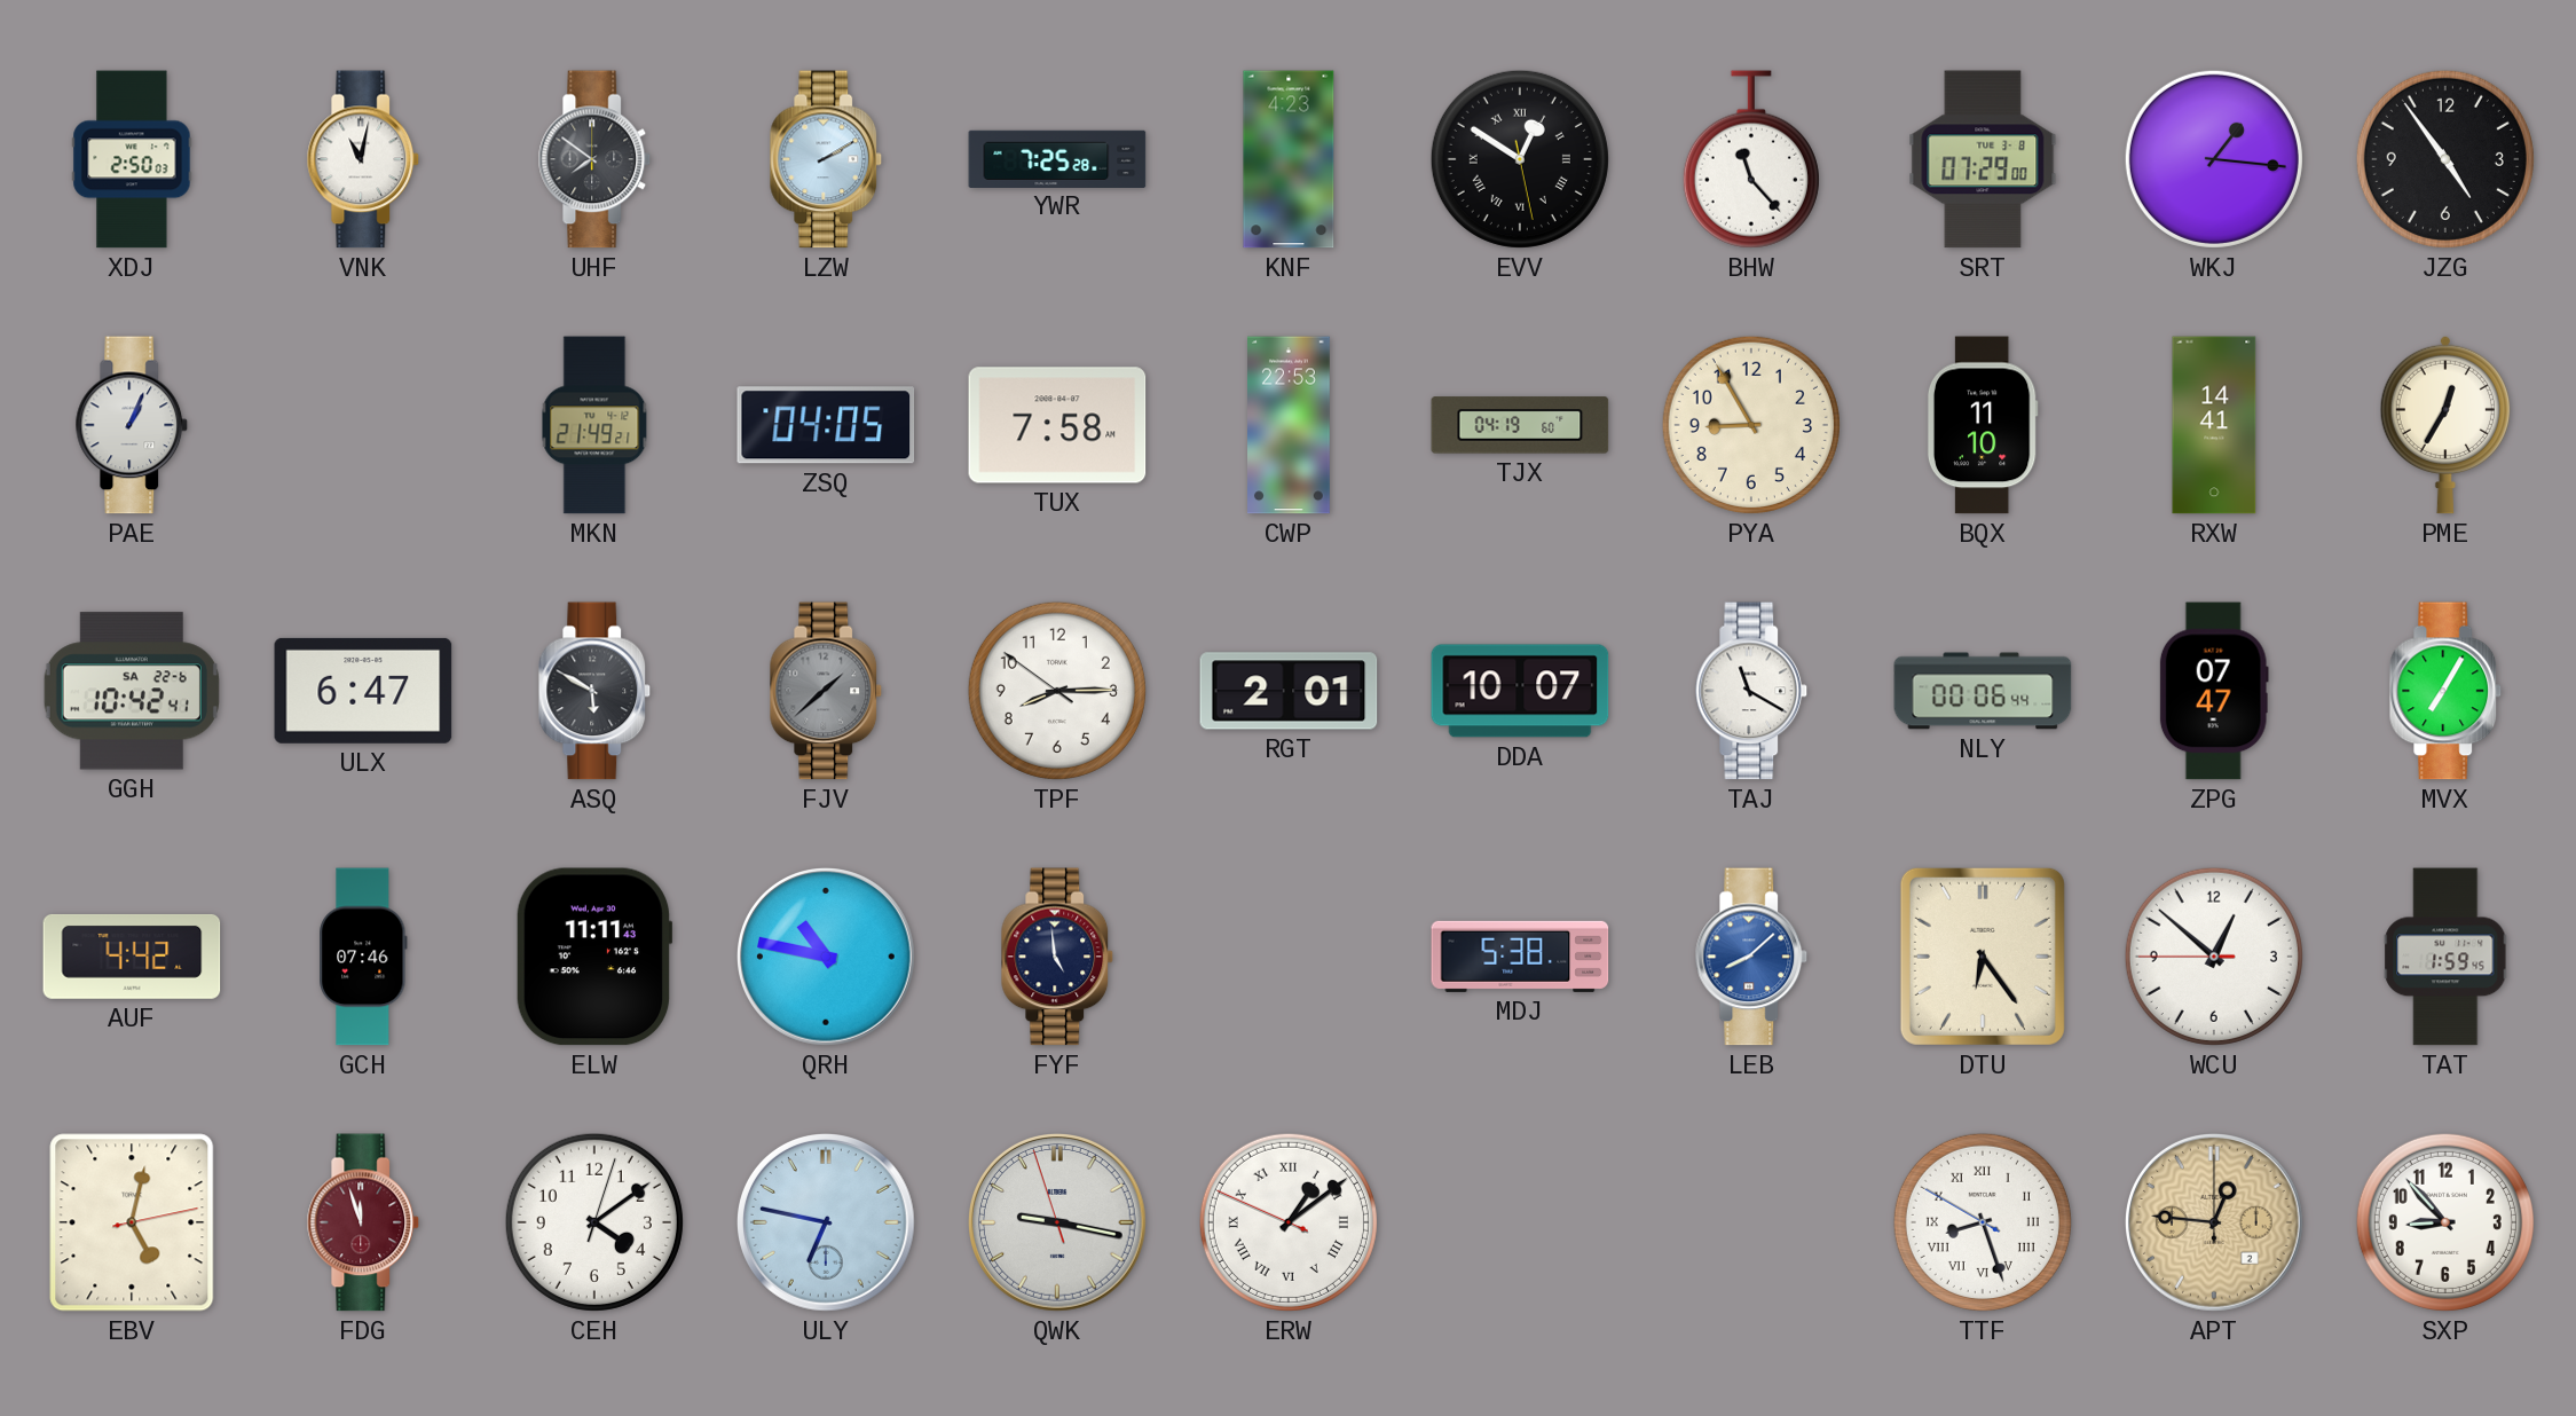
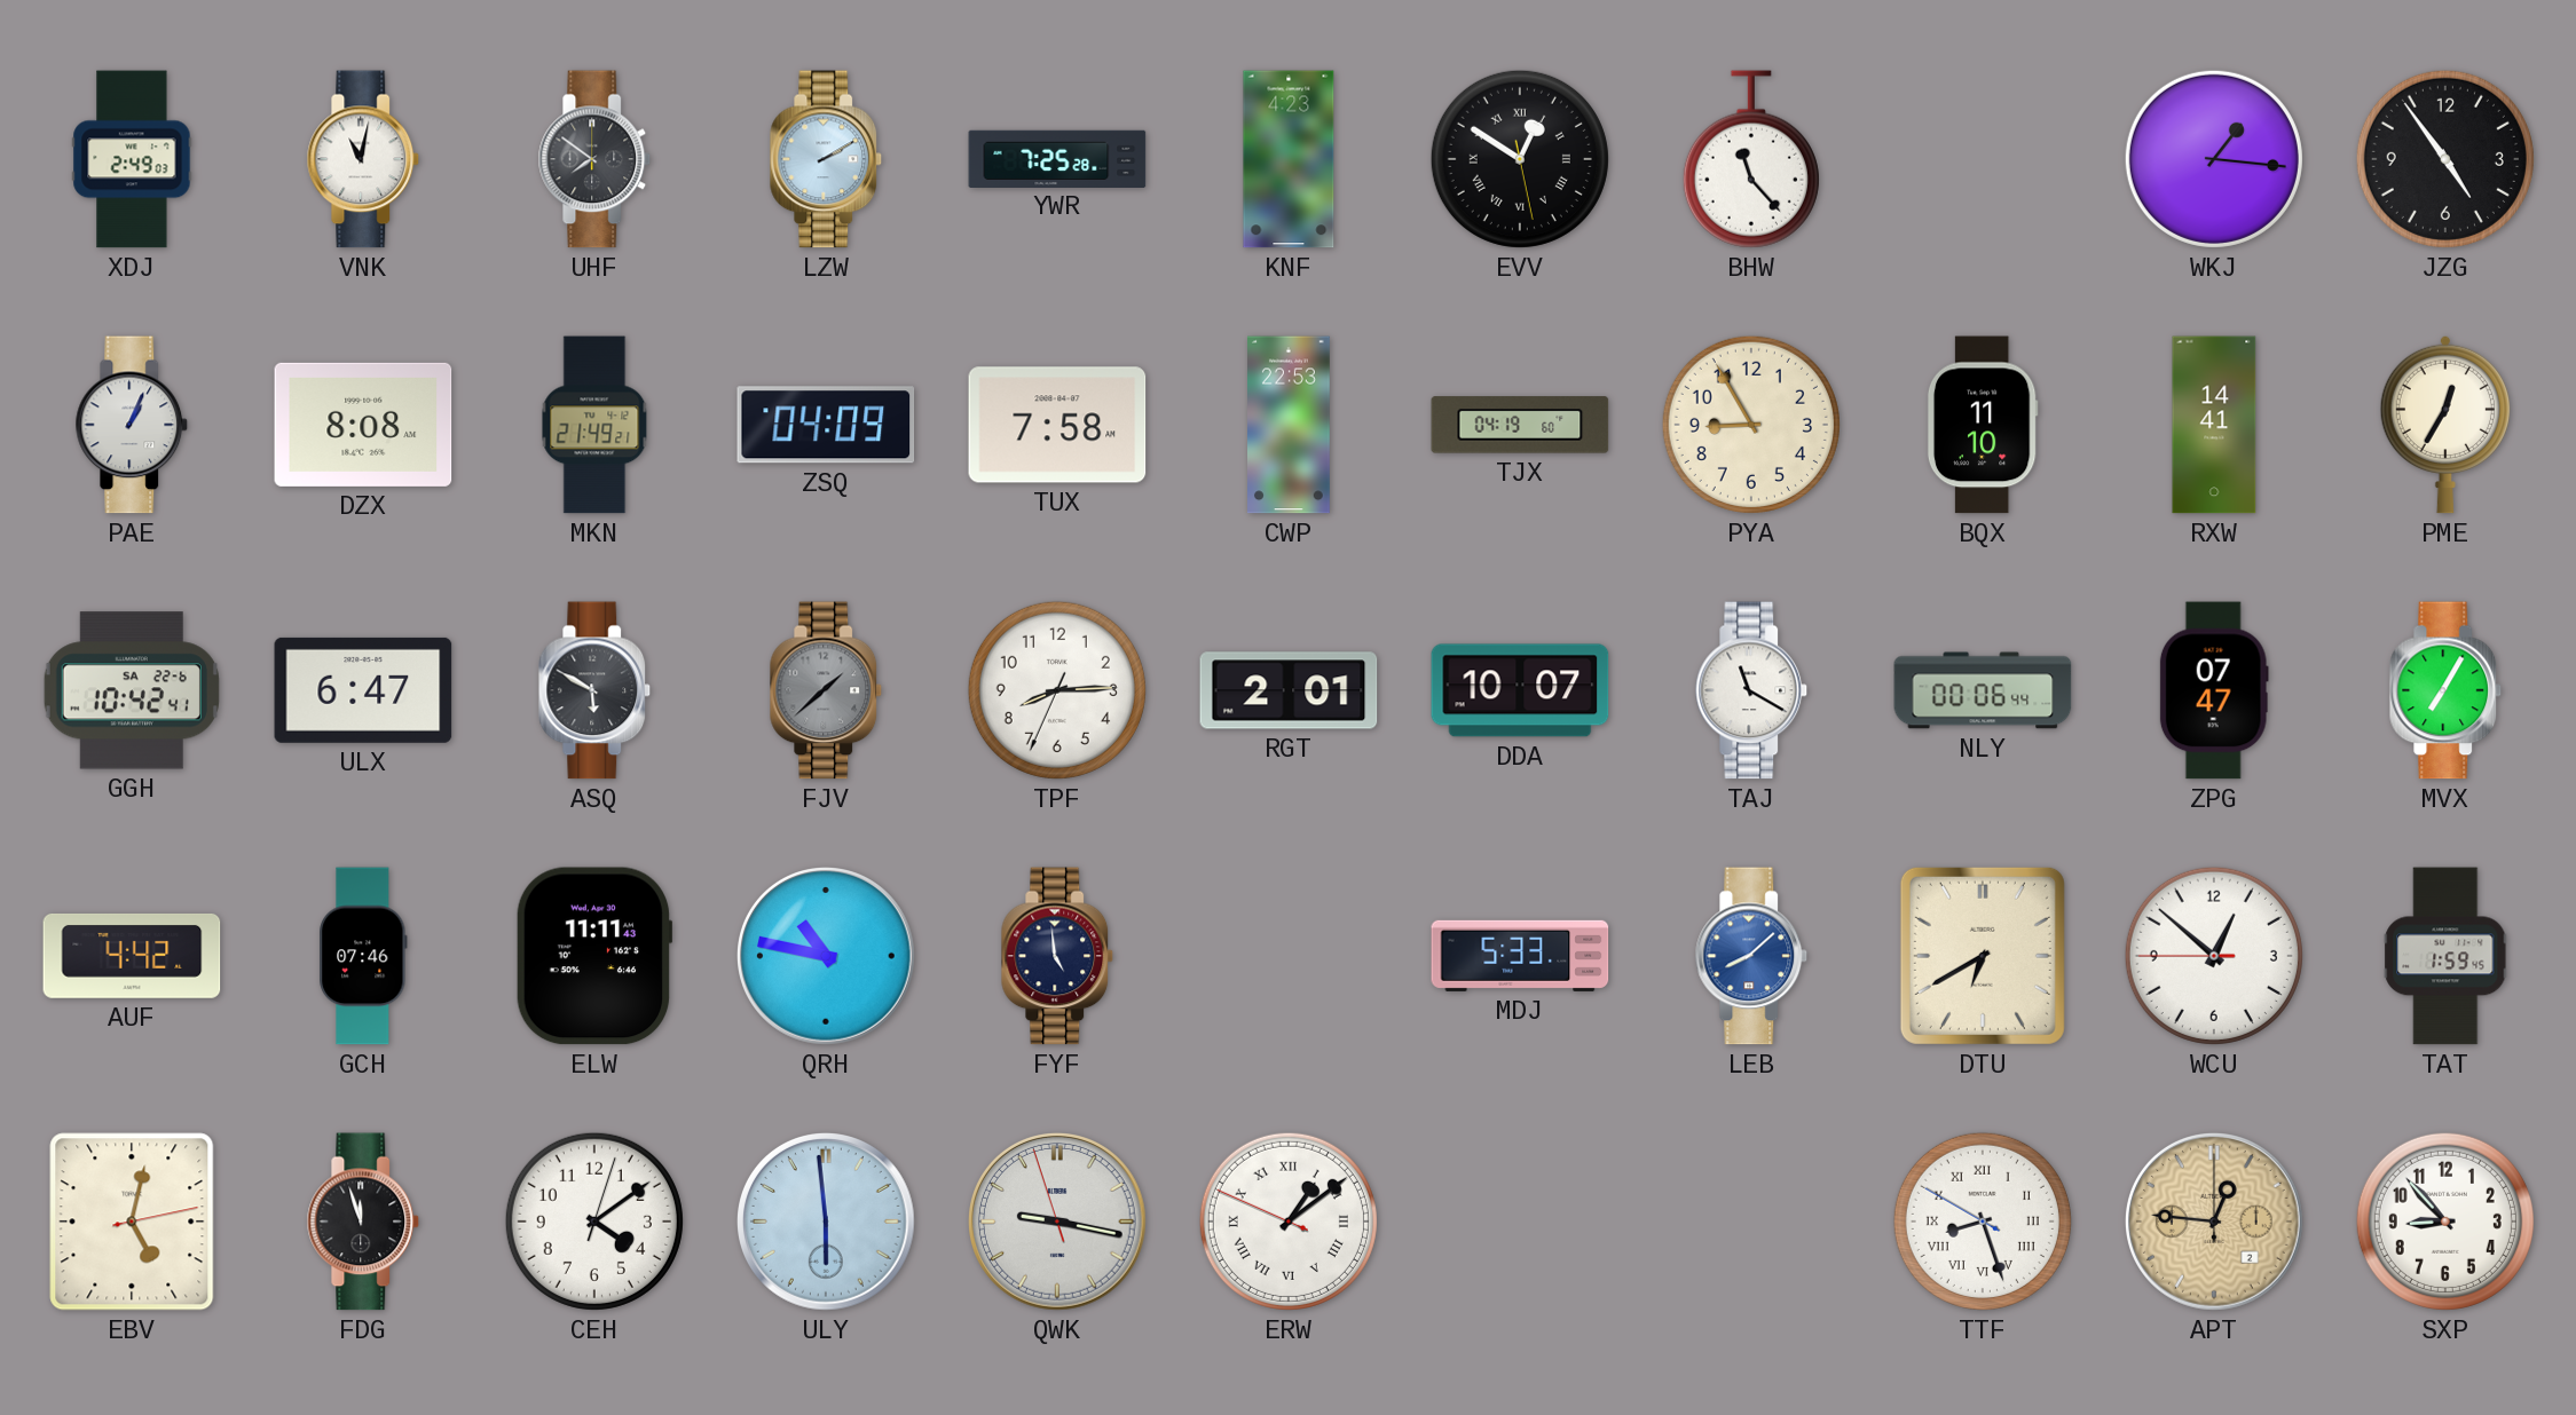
XDJ: 2:50 -> 2:49 (132, 159)
SRT: 07:29 -> none (1983, 159)
DZX: none -> 8:08 (363, 425)
ZSQ: 04:05 -> 04:09 (826, 425)
TPF: 8:14:51 -> 8:14:34 (1057, 690)
MDJ: 5:38 -> 5:33 (1520, 956)
DTU: 6:24 -> 6:40 (1983, 956)
FDG dial: burgundy -> black (363, 1222)
ULY: 6:47 -> 5:59 (827, 1223)
